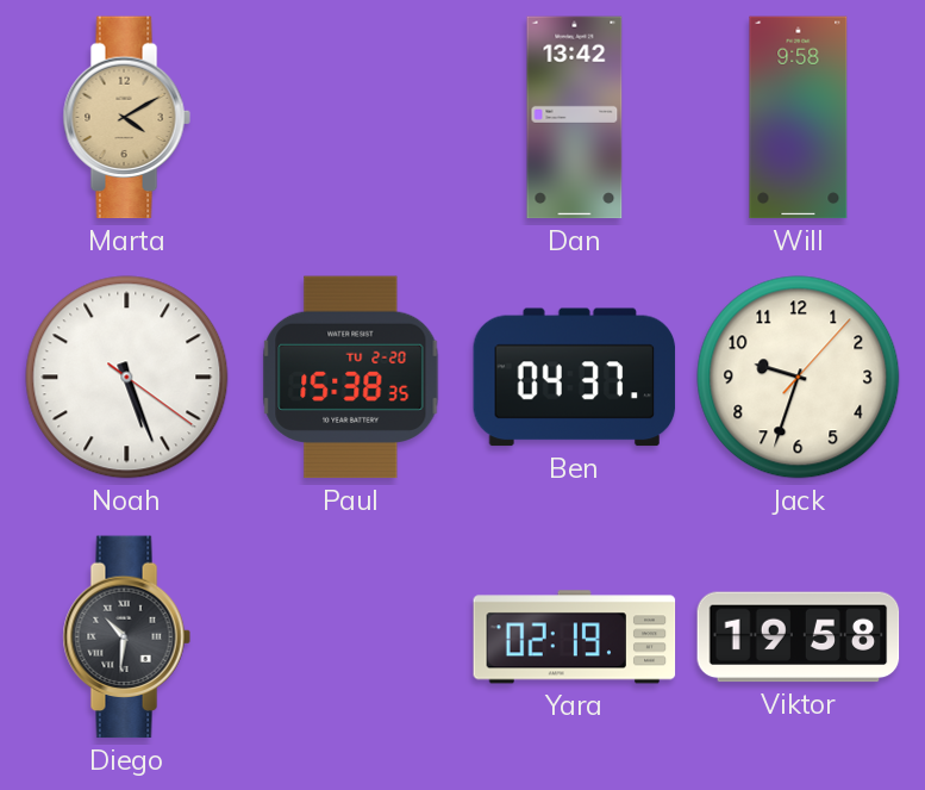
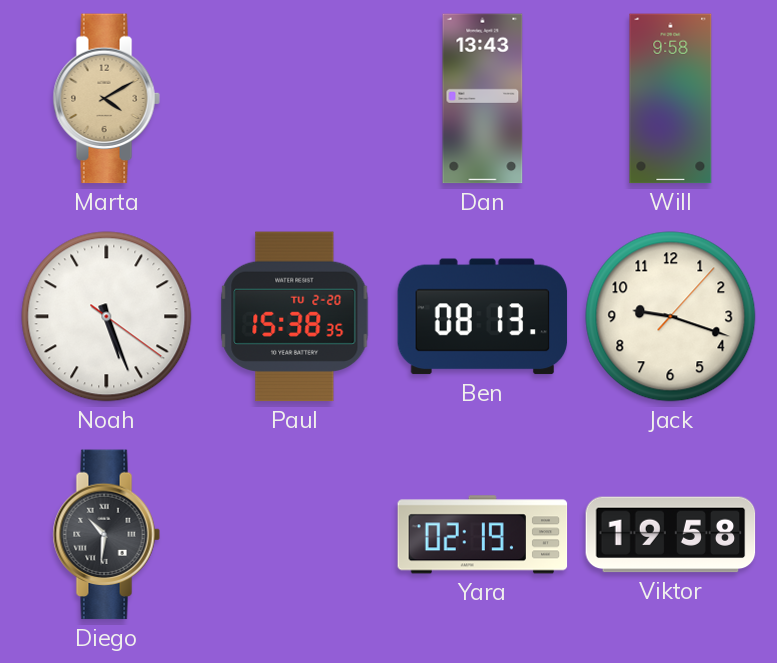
Dan: 13:42 -> 13:43 (483, 99)
Ben: 04:37 -> 08:13 (483, 317)
Jack: 9:33 -> 9:18 (671, 317)
